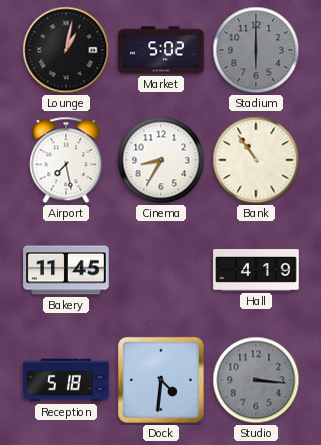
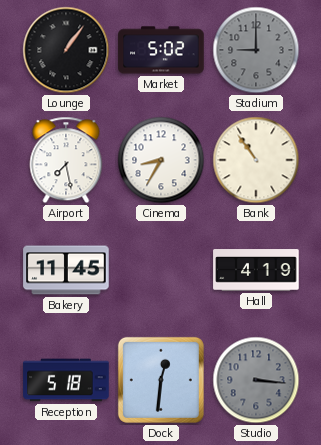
Lounge: 1:02 -> 1:06 (66, 50)
Stadium: 6:00 -> 9:00 (256, 50)
Dock: 4:31 -> 12:31 (161, 380)
